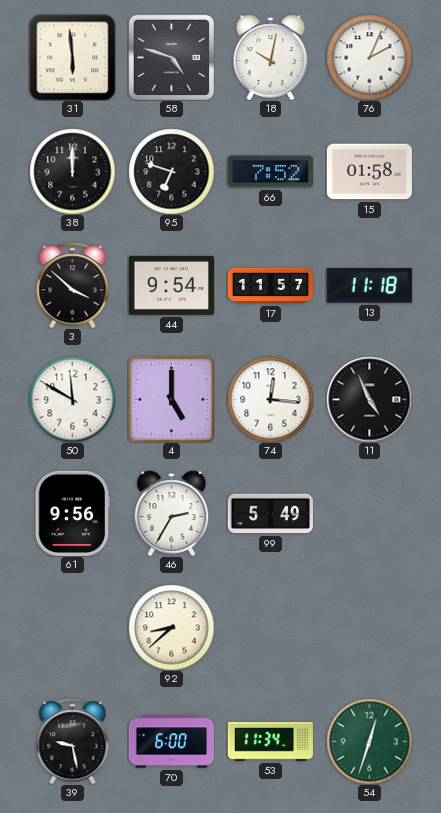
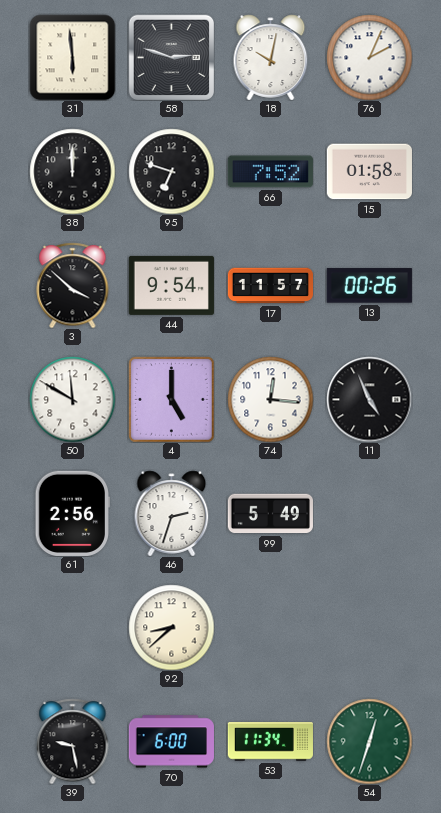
58: 4:48 -> 2:48 (171, 57)
13: 11:18 -> 00:26 (369, 286)
61: 9:56 -> 2:56 (72, 513)
46: 2:35 -> 2:33 (172, 513)
